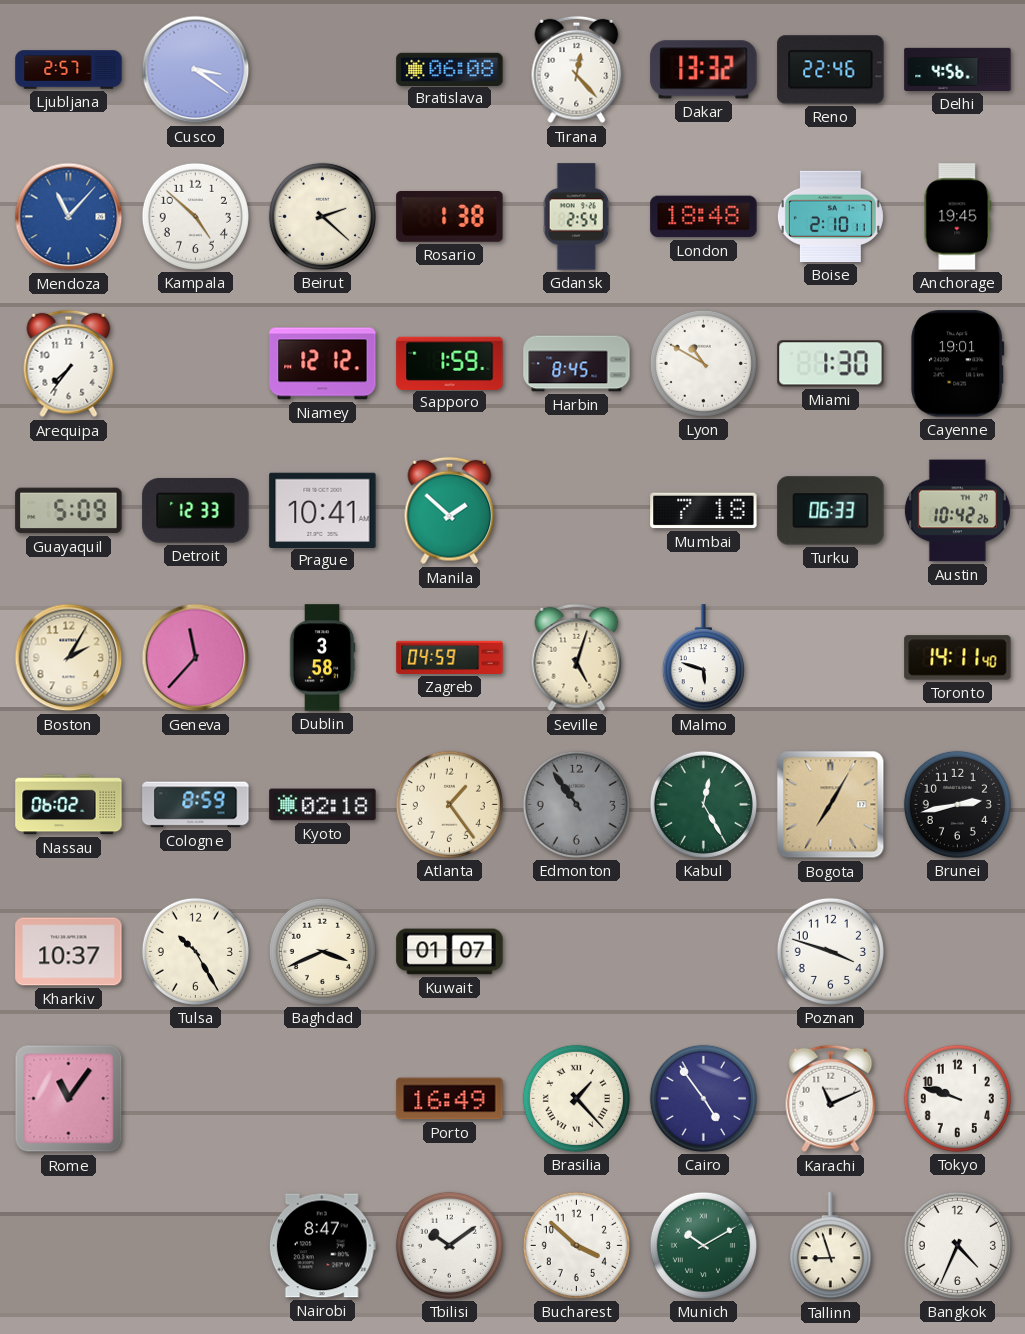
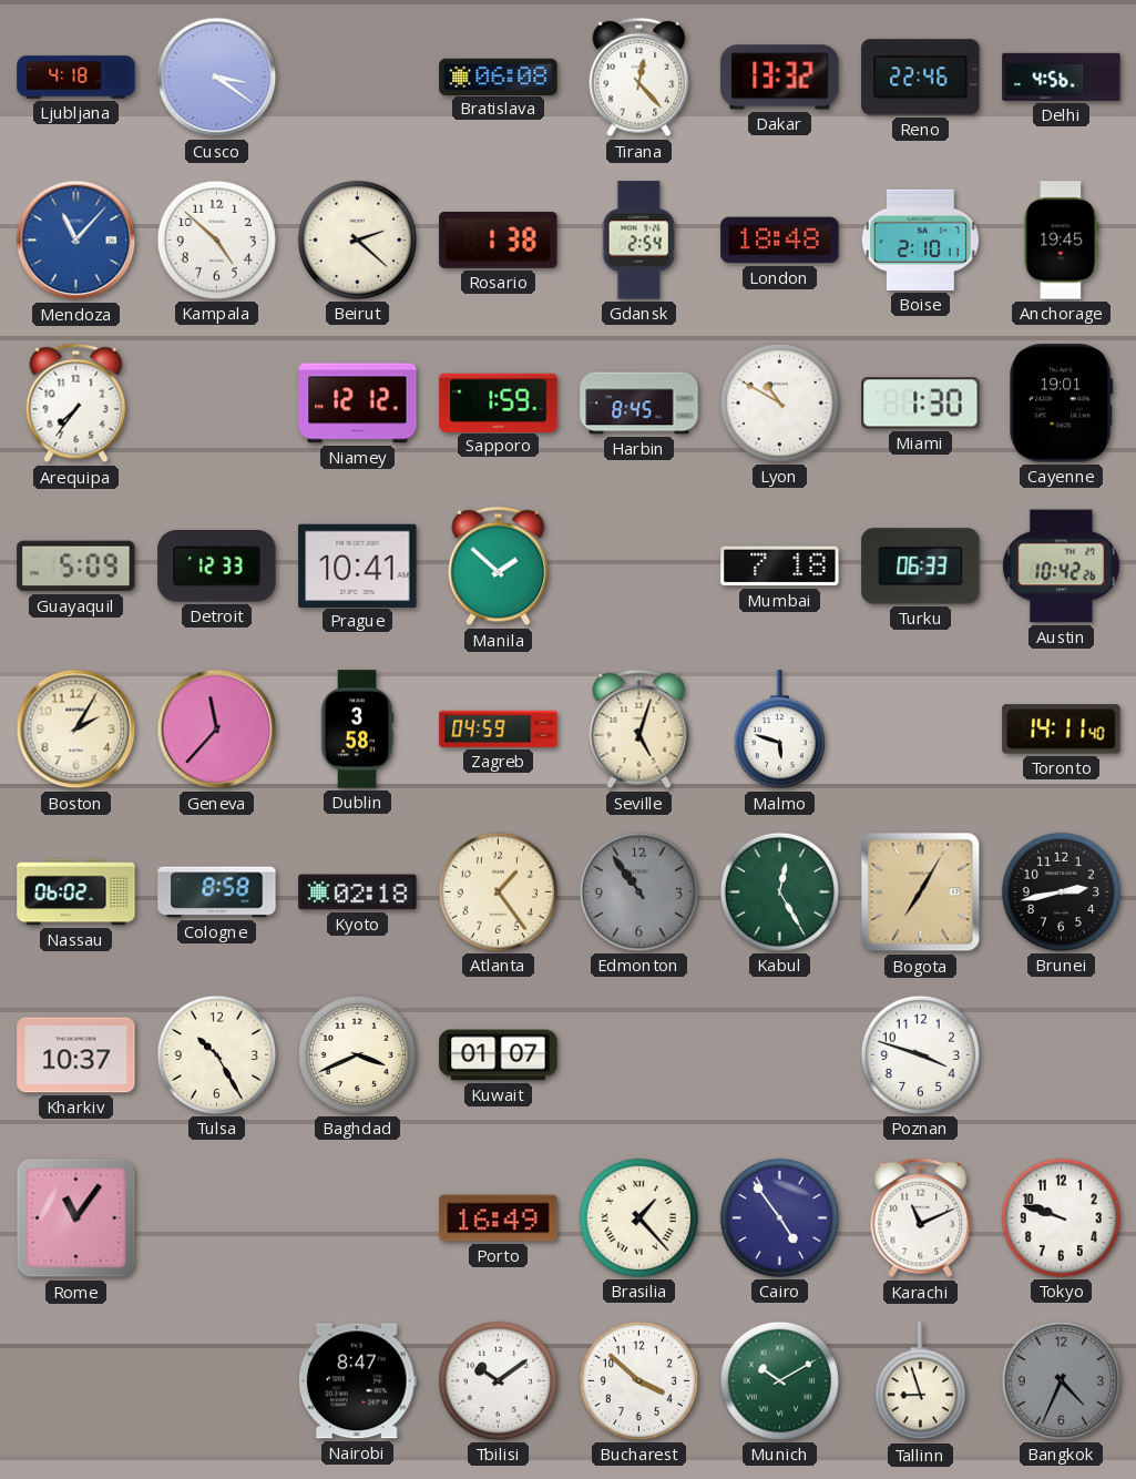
Ljubljana: 2:57 -> 4:18 (76, 78)
Cologne: 8:59 -> 8:58 (217, 892)
Bangkok dial: white -> grey (1061, 1380)
